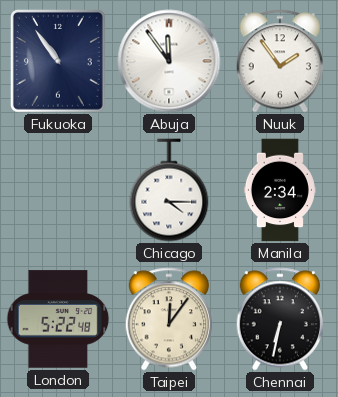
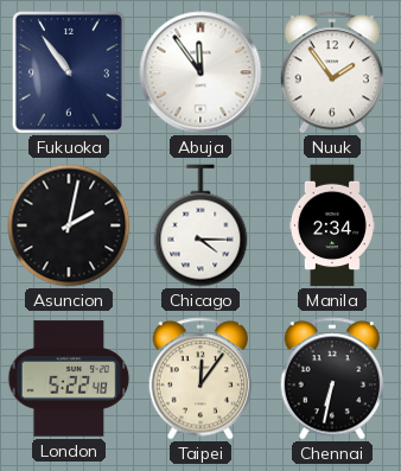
Asuncion: none -> 2:02 (69, 225)
